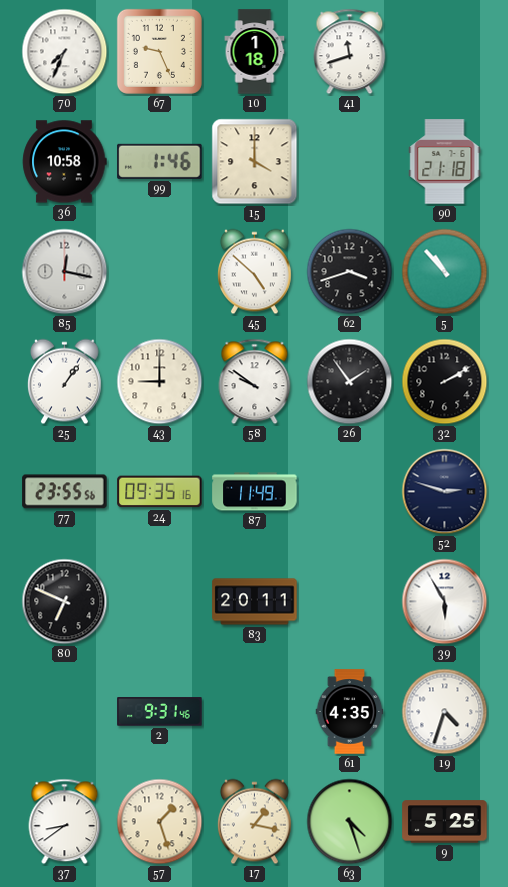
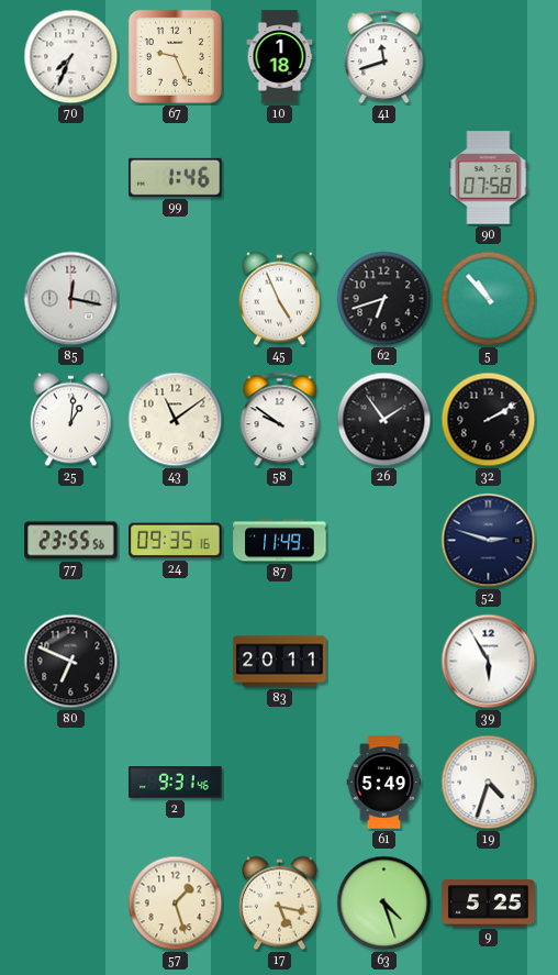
36: 10:58 -> none (65, 162)
15: 4:00 -> none (255, 162)
90: 21:18 -> 07:58 (489, 178)
45: 4:52 -> 4:56 (279, 299)
62: 3:42 -> 6:42 (384, 299)
25: 1:06 -> 1:01 (70, 420)
43: 9:00 -> 11:09 (176, 420)
61: 4:35 -> 5:49 (384, 783)
37: 8:39 -> none (65, 822)
17: 1:17 -> 5:17 (279, 904)
